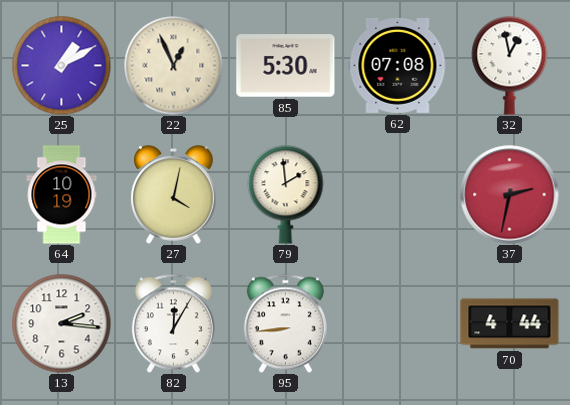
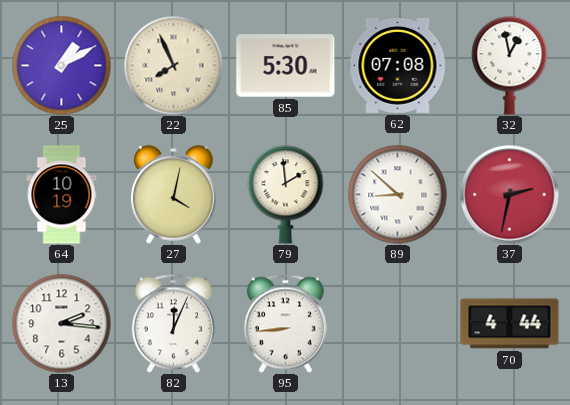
22: 12:56 -> 7:56 (174, 66)
89: none -> 8:52 (398, 195)
82: 12:05 -> 12:04 (173, 323)
